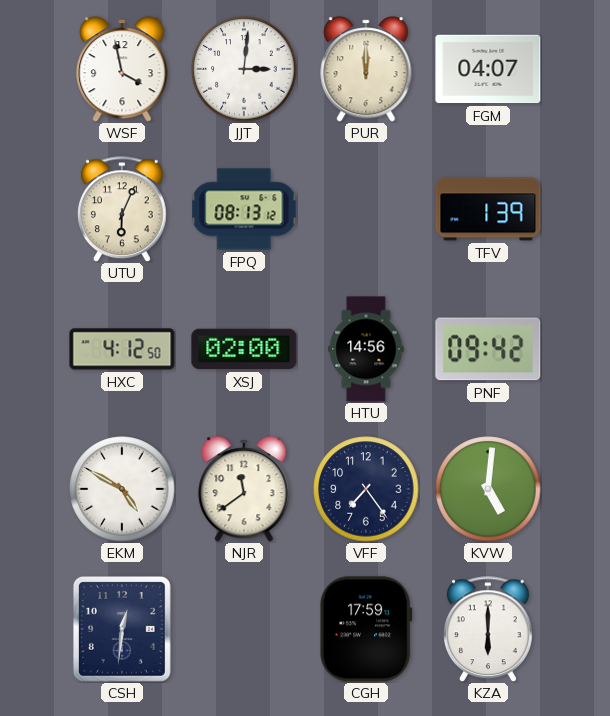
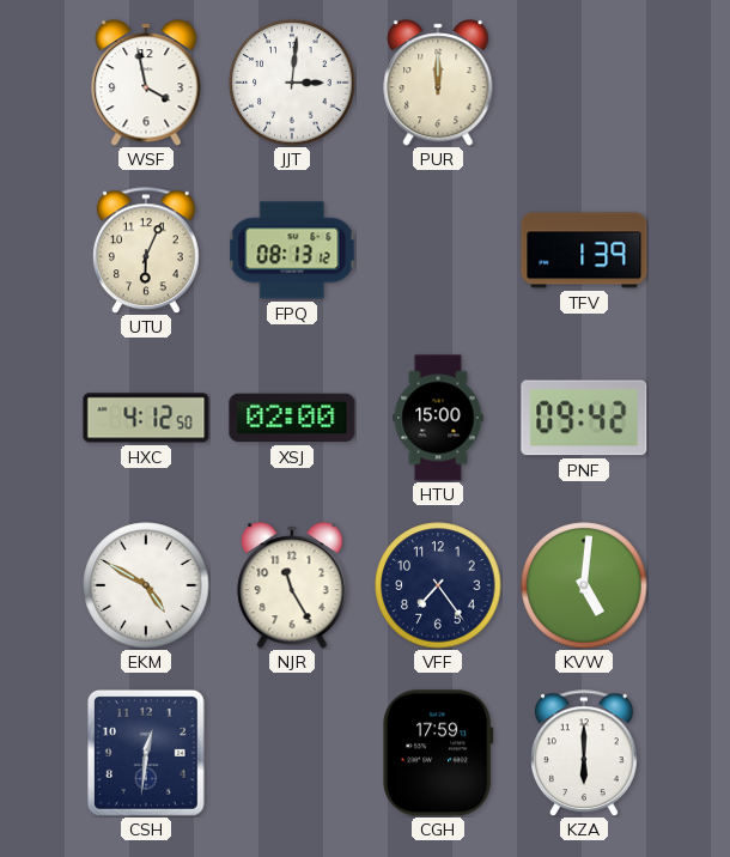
FGM: 04:07 -> none (488, 69)
HTU: 14:56 -> 15:00 (438, 418)
NJR: 11:39 -> 11:25 (292, 585)
